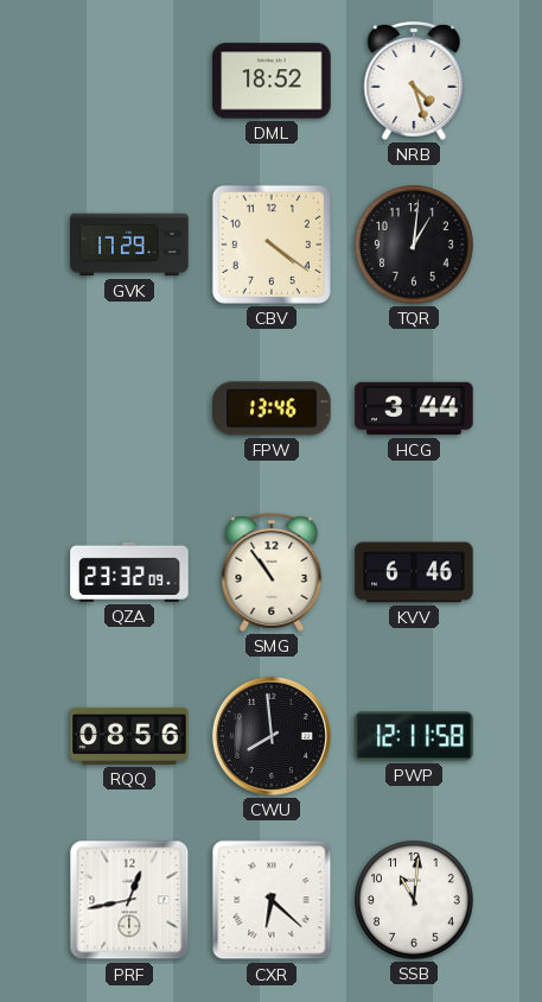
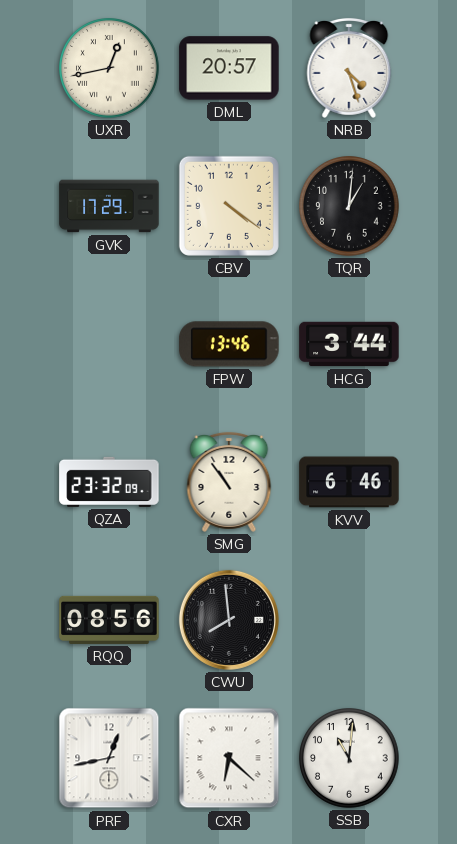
UXR: none -> 12:43 (110, 69)
DML: 18:52 -> 20:57 (229, 68)
PWP: 12:11 -> none (414, 736)
